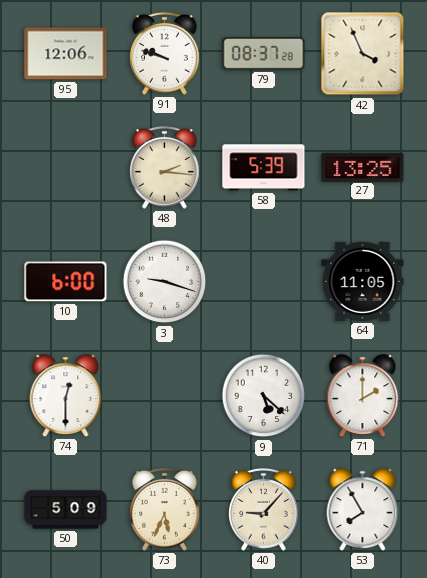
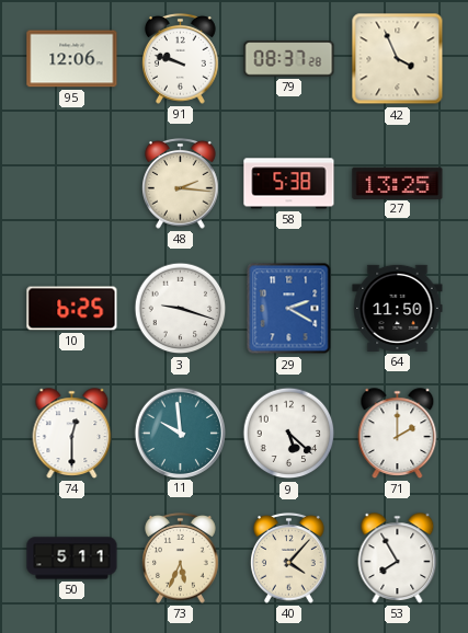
58: 5:39 -> 5:38 (289, 184)
10: 6:00 -> 6:25 (72, 309)
29: none -> 2:20 (289, 309)
64: 11:05 -> 11:50 (398, 308)
11: none -> 9:59 (180, 433)
50: 5:09 -> 5:11 (72, 559)
40: 9:07 -> 4:07 (289, 557)
